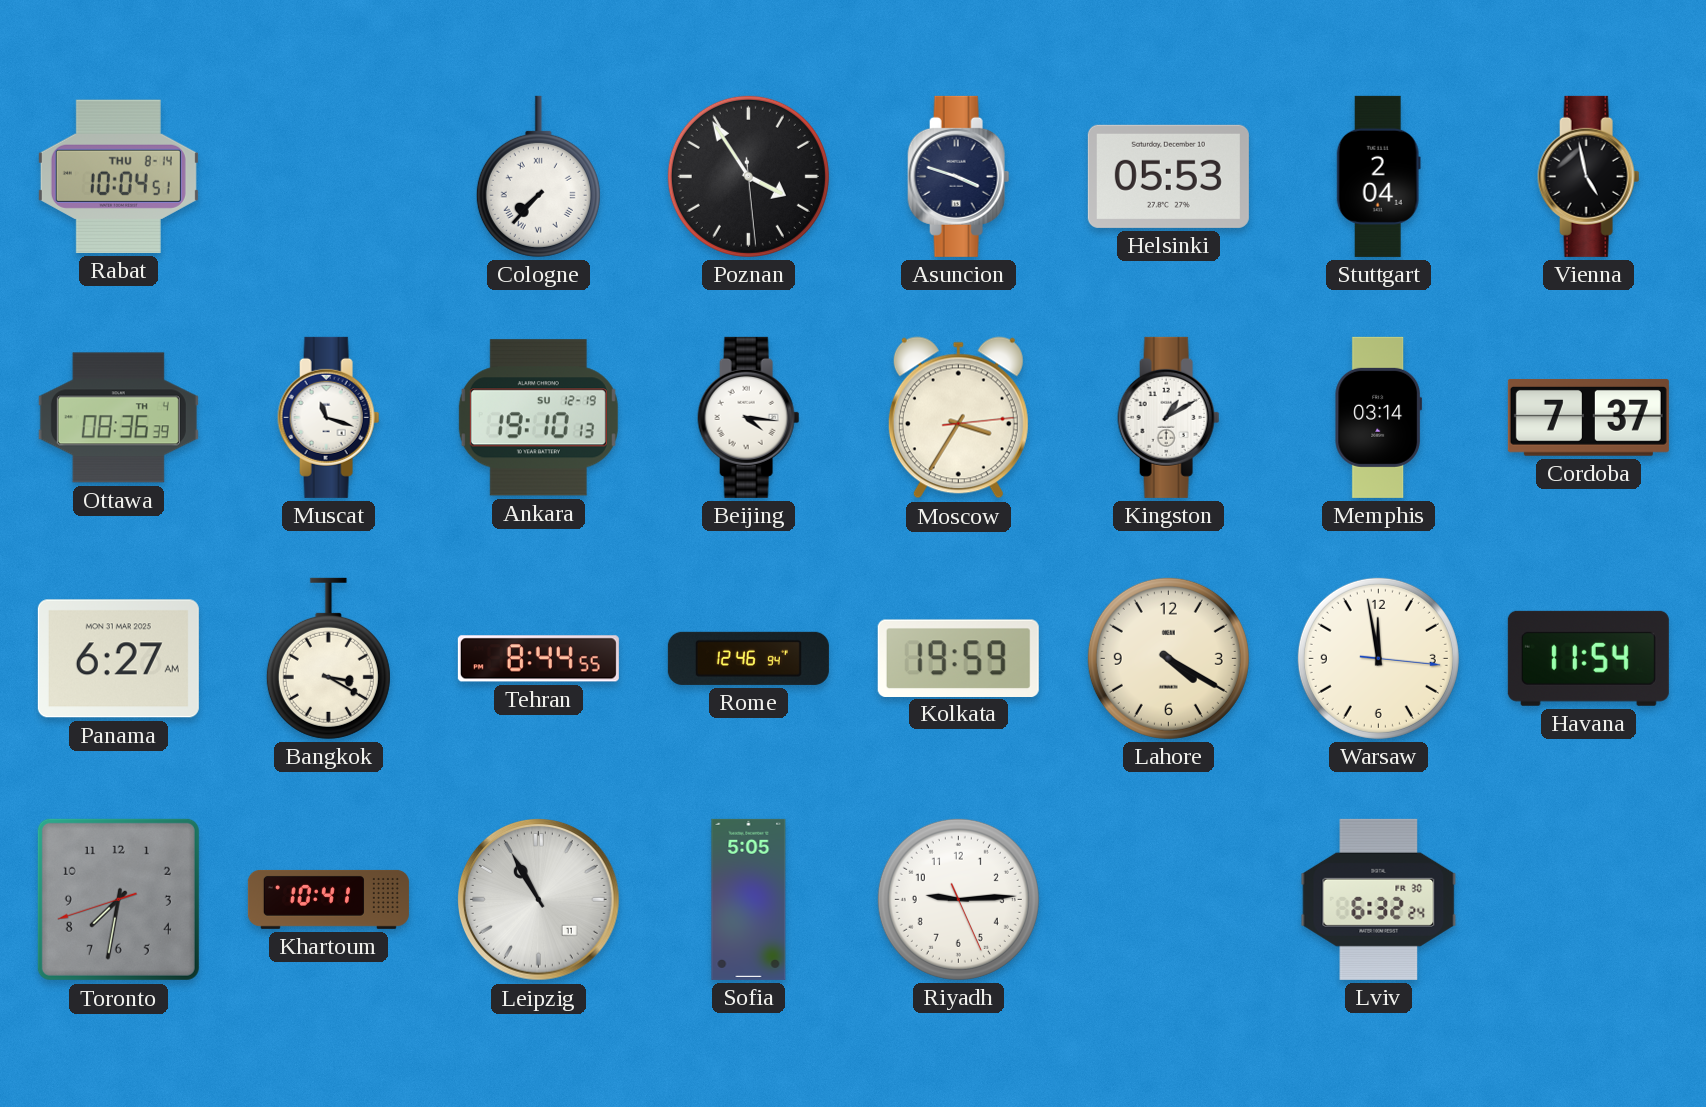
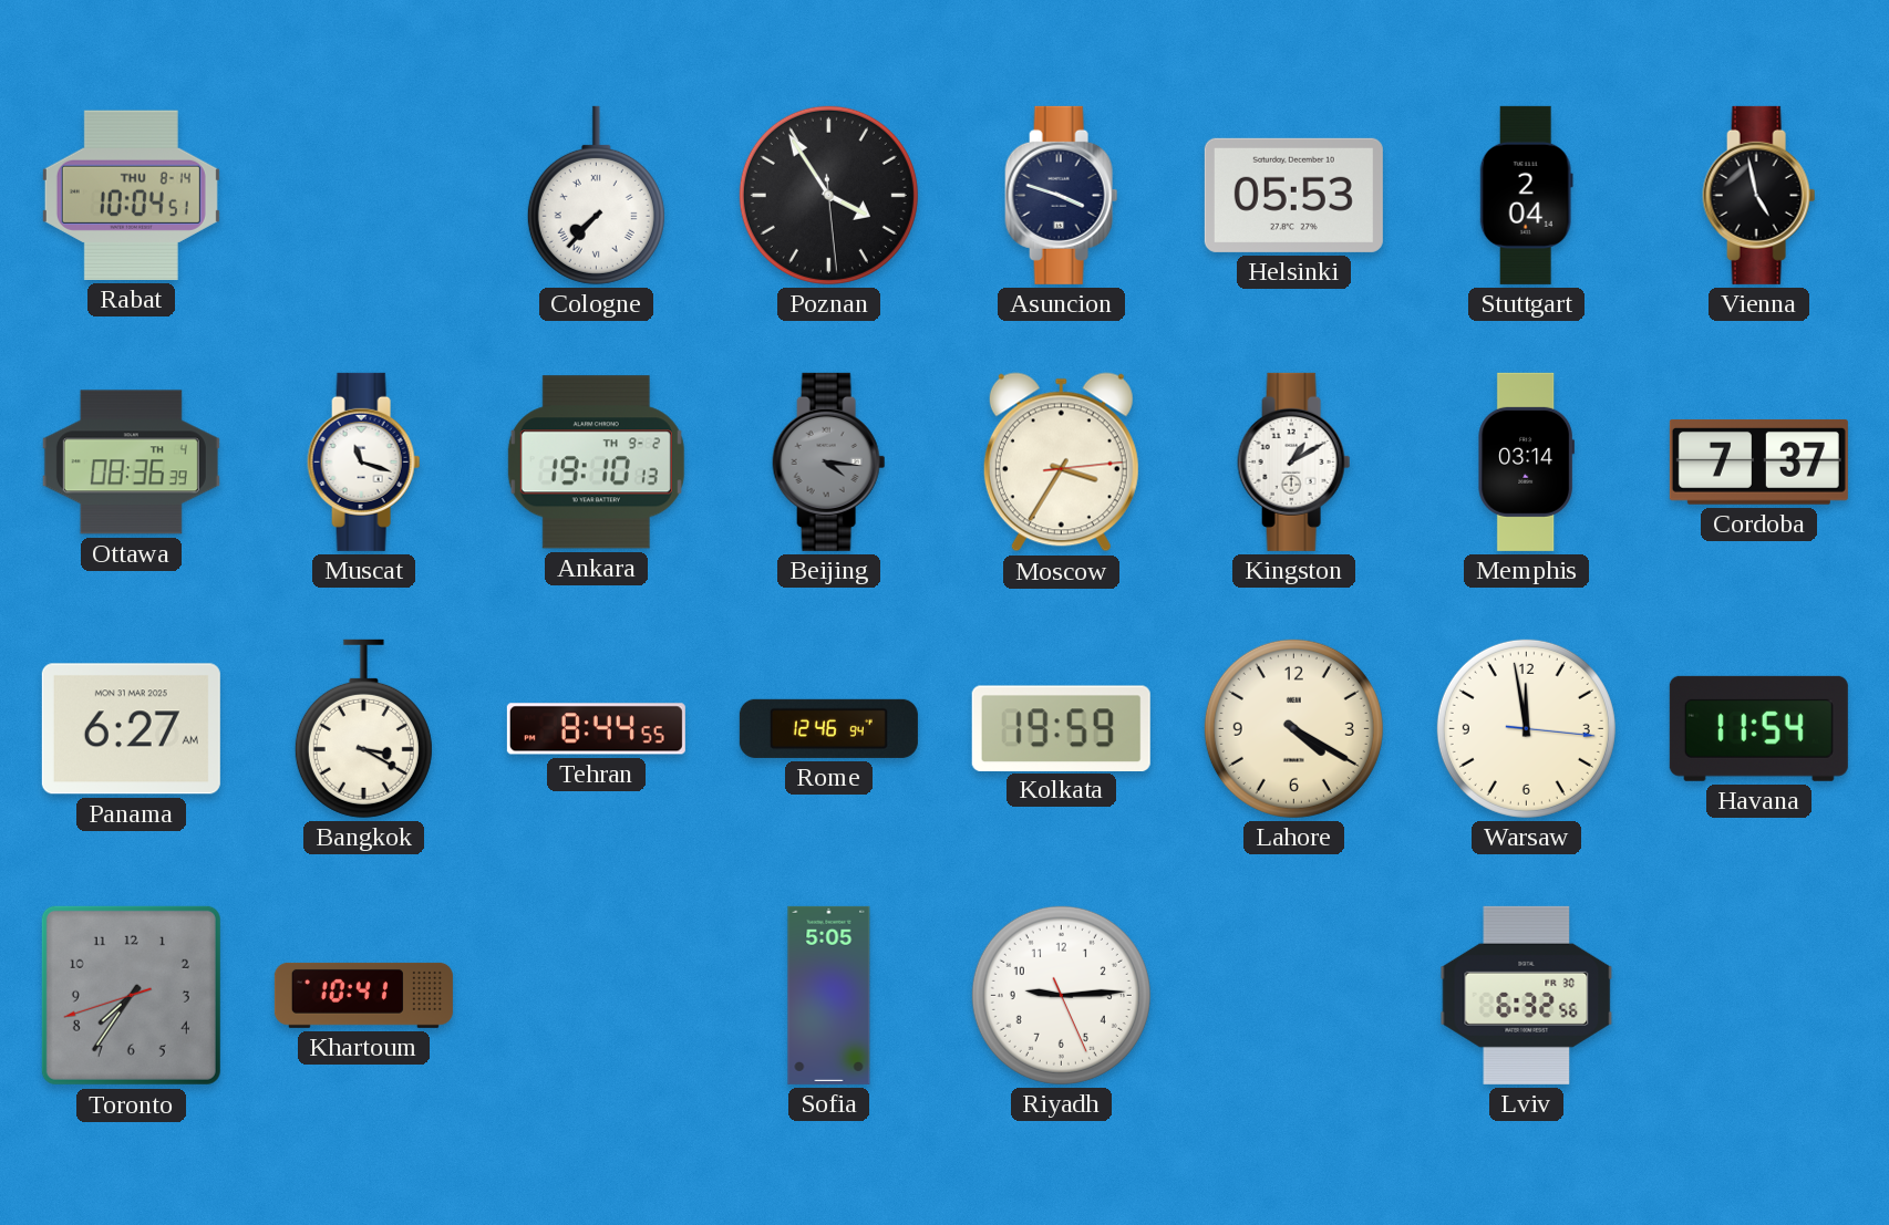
Ankara date: SU 12-19 -> TH 9-2 (596, 463)
Beijing dial: white -> grey (829, 461)
Toronto: 7:31 -> 7:35 (131, 995)
Leipzig: 10:55 -> none (539, 900)
Lviv: 6:32:24 -> 6:32:56 (1527, 995)
